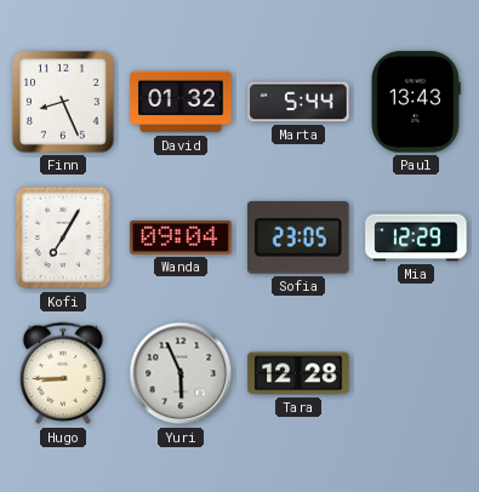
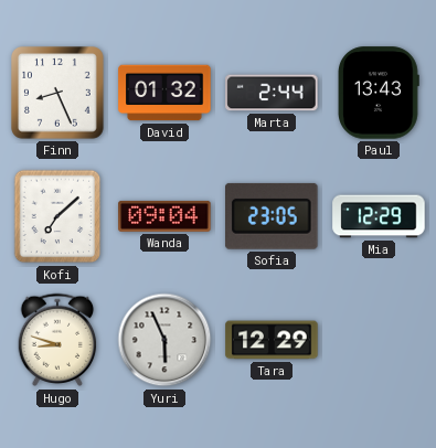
Marta: 5:44 -> 2:44 (272, 93)
Kofi: 7:05 -> 7:08 (57, 216)
Hugo: 8:45 -> 8:48 (57, 340)
Tara: 12:28 -> 12:29 (272, 340)
